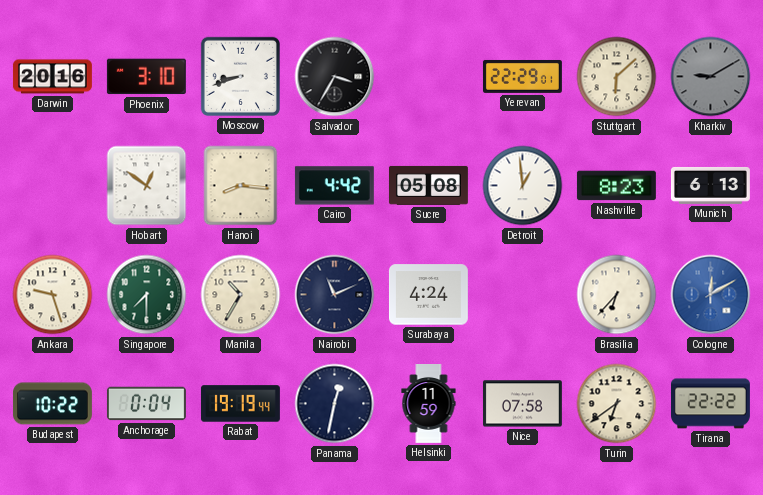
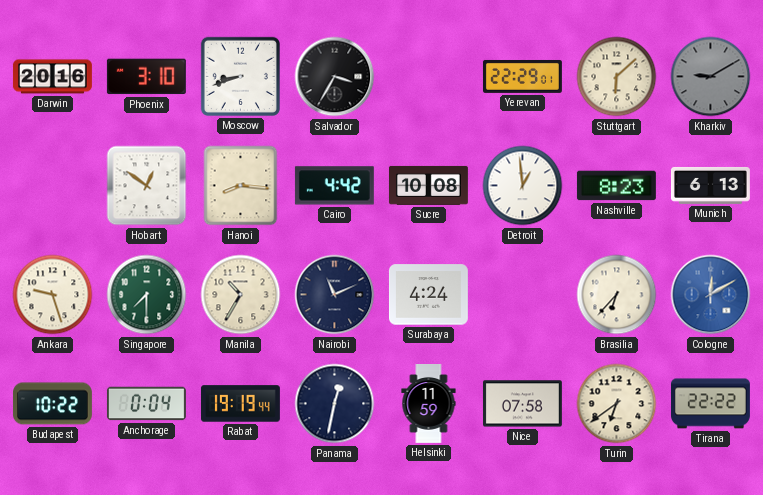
Sucre: 05:08 -> 10:08 (428, 185)
